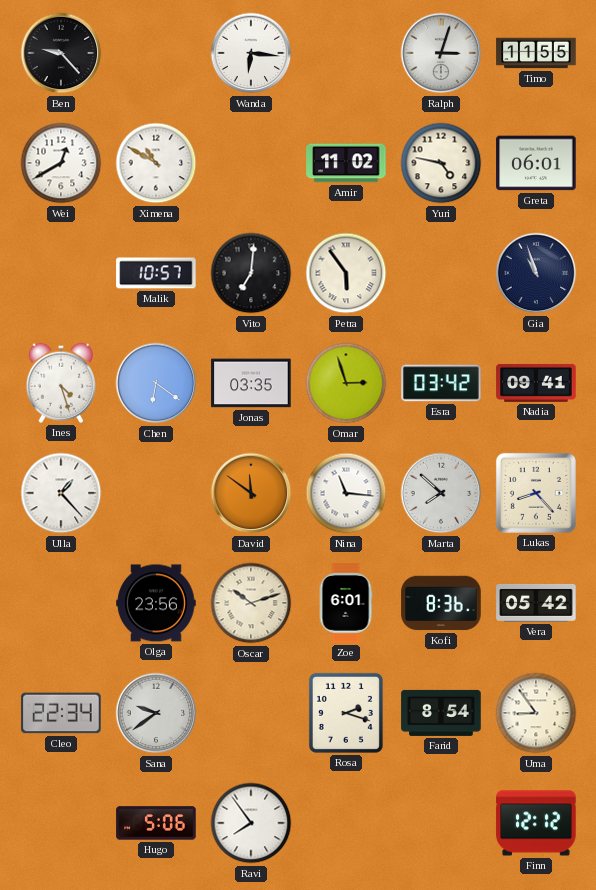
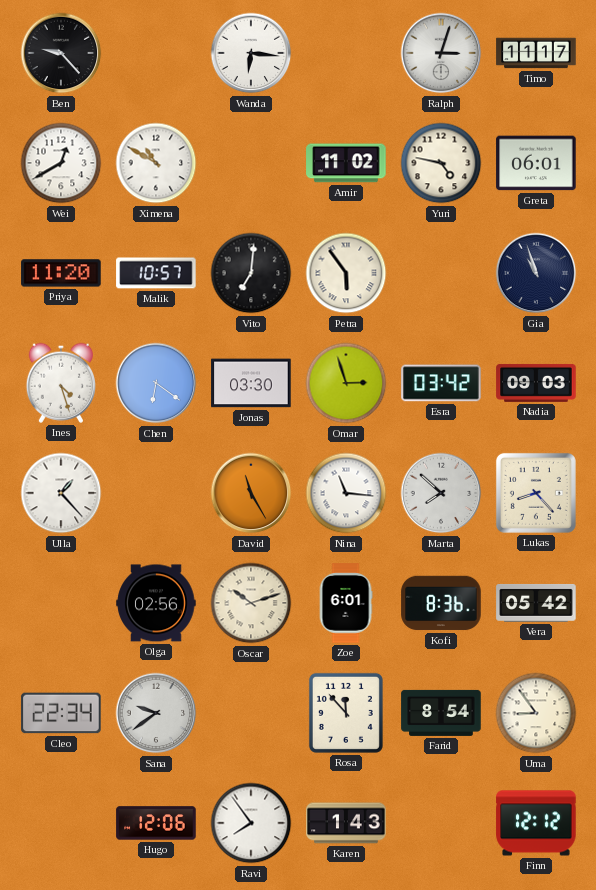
Timo: 11:55 -> 11:17 (536, 53)
Priya: none -> 11:20 (61, 273)
Jonas: 03:35 -> 03:30 (251, 383)
Nadia: 09:41 -> 09:03 (536, 383)
David: 11:51 -> 11:25 (251, 493)
Olga: 23:56 -> 02:56 (156, 603)
Rosa: 2:18 -> 11:53 (346, 713)
Hugo: 5:06 -> 12:06 (156, 823)
Karen: none -> 1:43 (346, 823)
